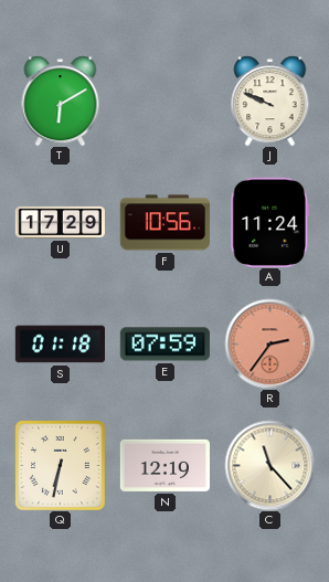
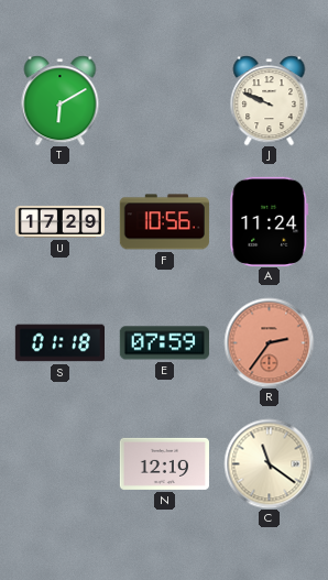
Q: 6:32 -> none (61, 466)
C: 11:23 -> 11:21 (269, 463)
